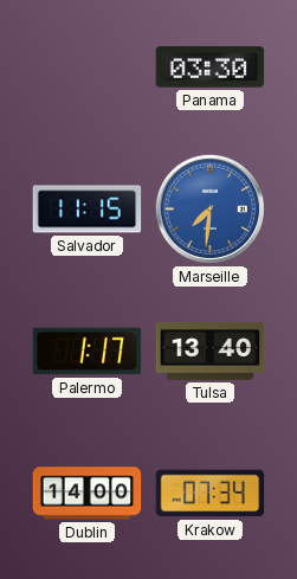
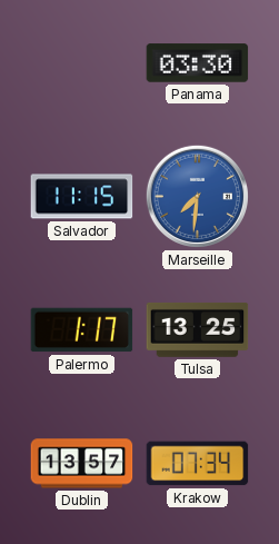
Tulsa: 13:40 -> 13:25 (198, 329)
Dublin: 14:00 -> 13:57 (82, 464)
